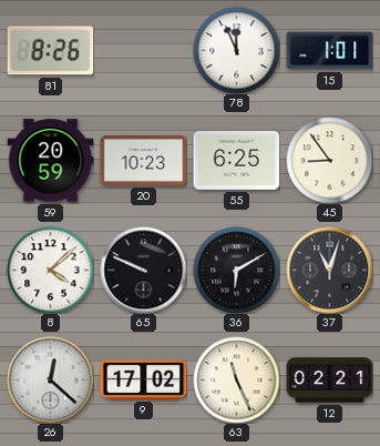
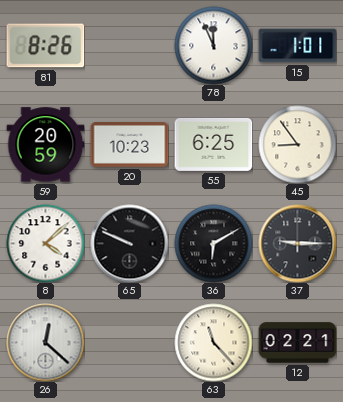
37: 11:03 -> 9:15 (297, 243)
9: 17:02 -> none (143, 379)
63: 11:26 -> 11:23 (213, 342)
